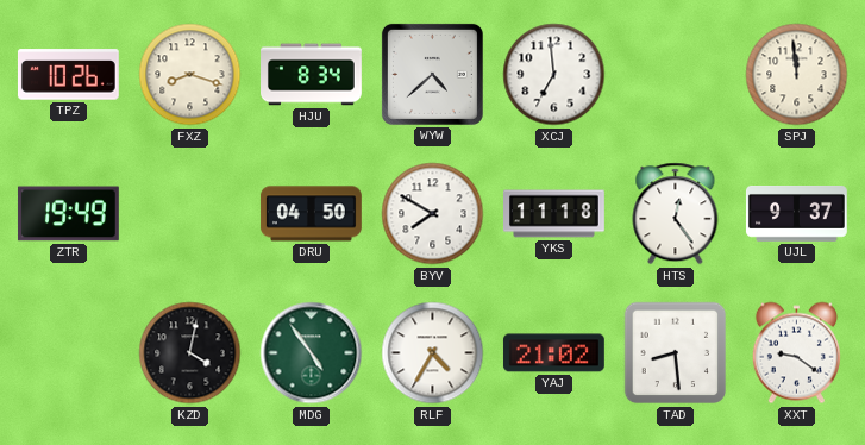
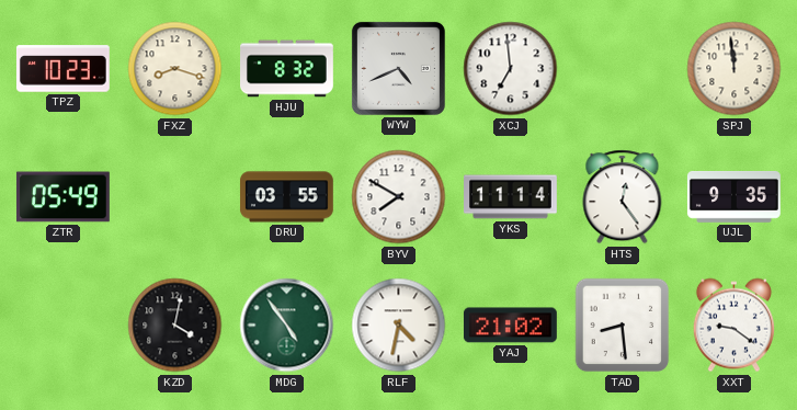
TPZ: 10:26 -> 10:23 (62, 69)
HJU: 8:34 -> 8:32 (287, 69)
WYW: 4:38 -> 4:41 (398, 68)
ZTR: 19:49 -> 05:49 (62, 197)
DRU: 04:50 -> 03:55 (286, 197)
YKS: 11:18 -> 11:14 (511, 197)
UJL: 9:37 -> 9:35 (733, 197)
RLF: 4:35 -> 4:32 (399, 326)
